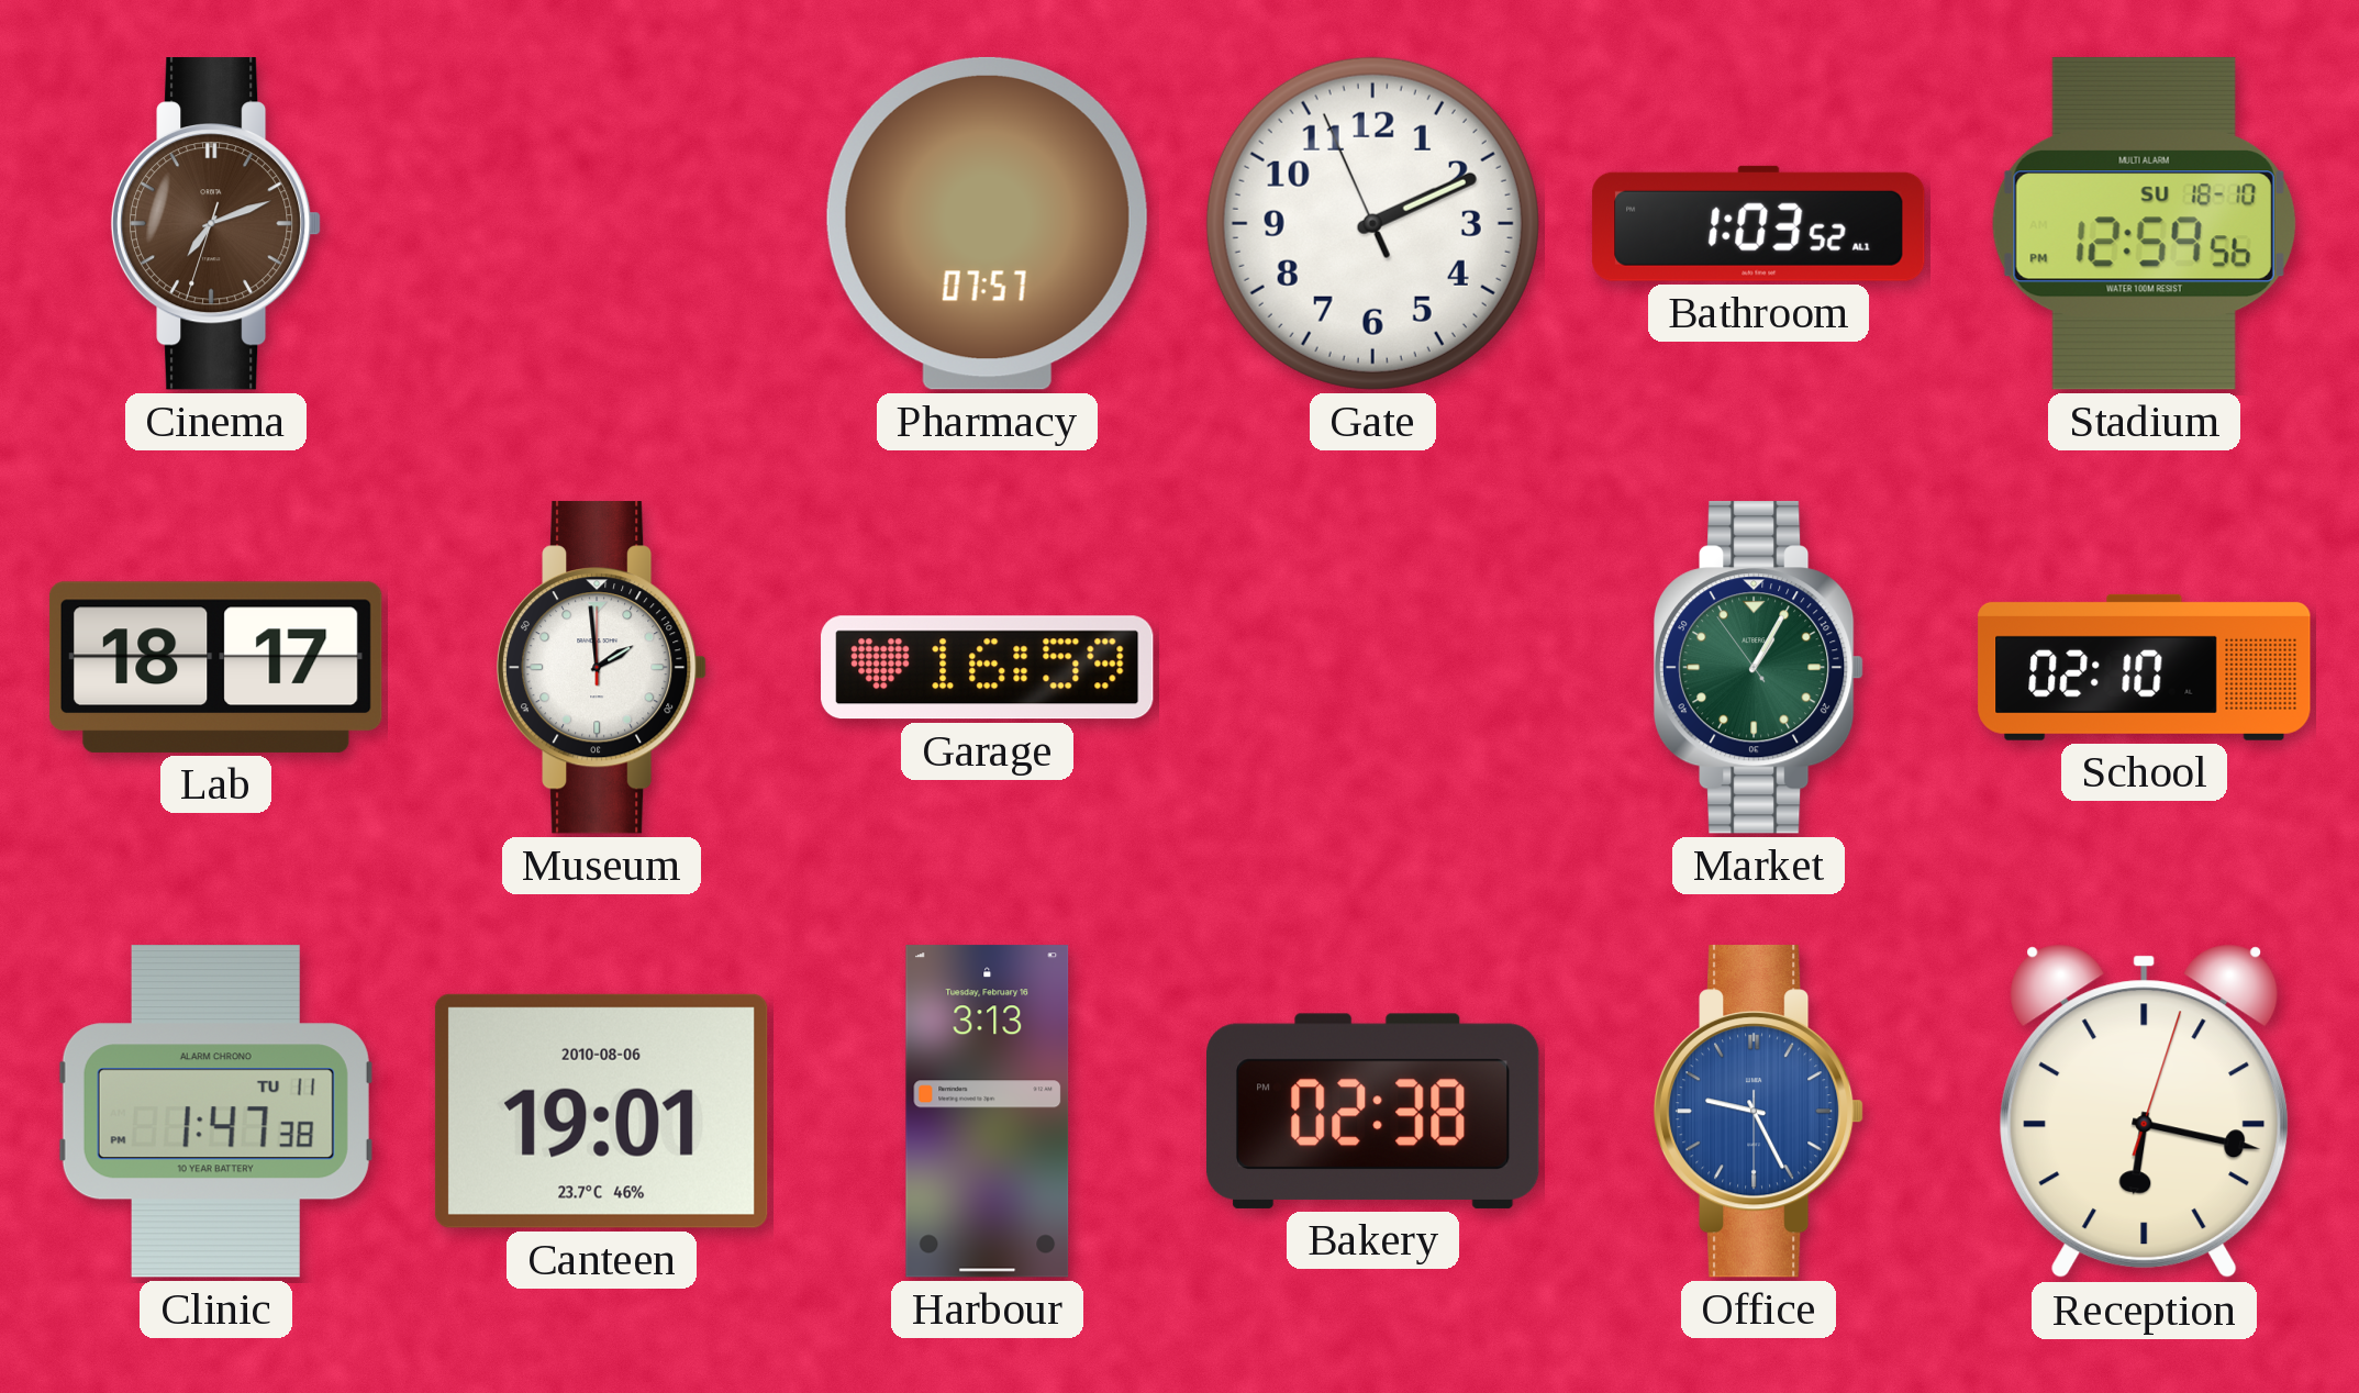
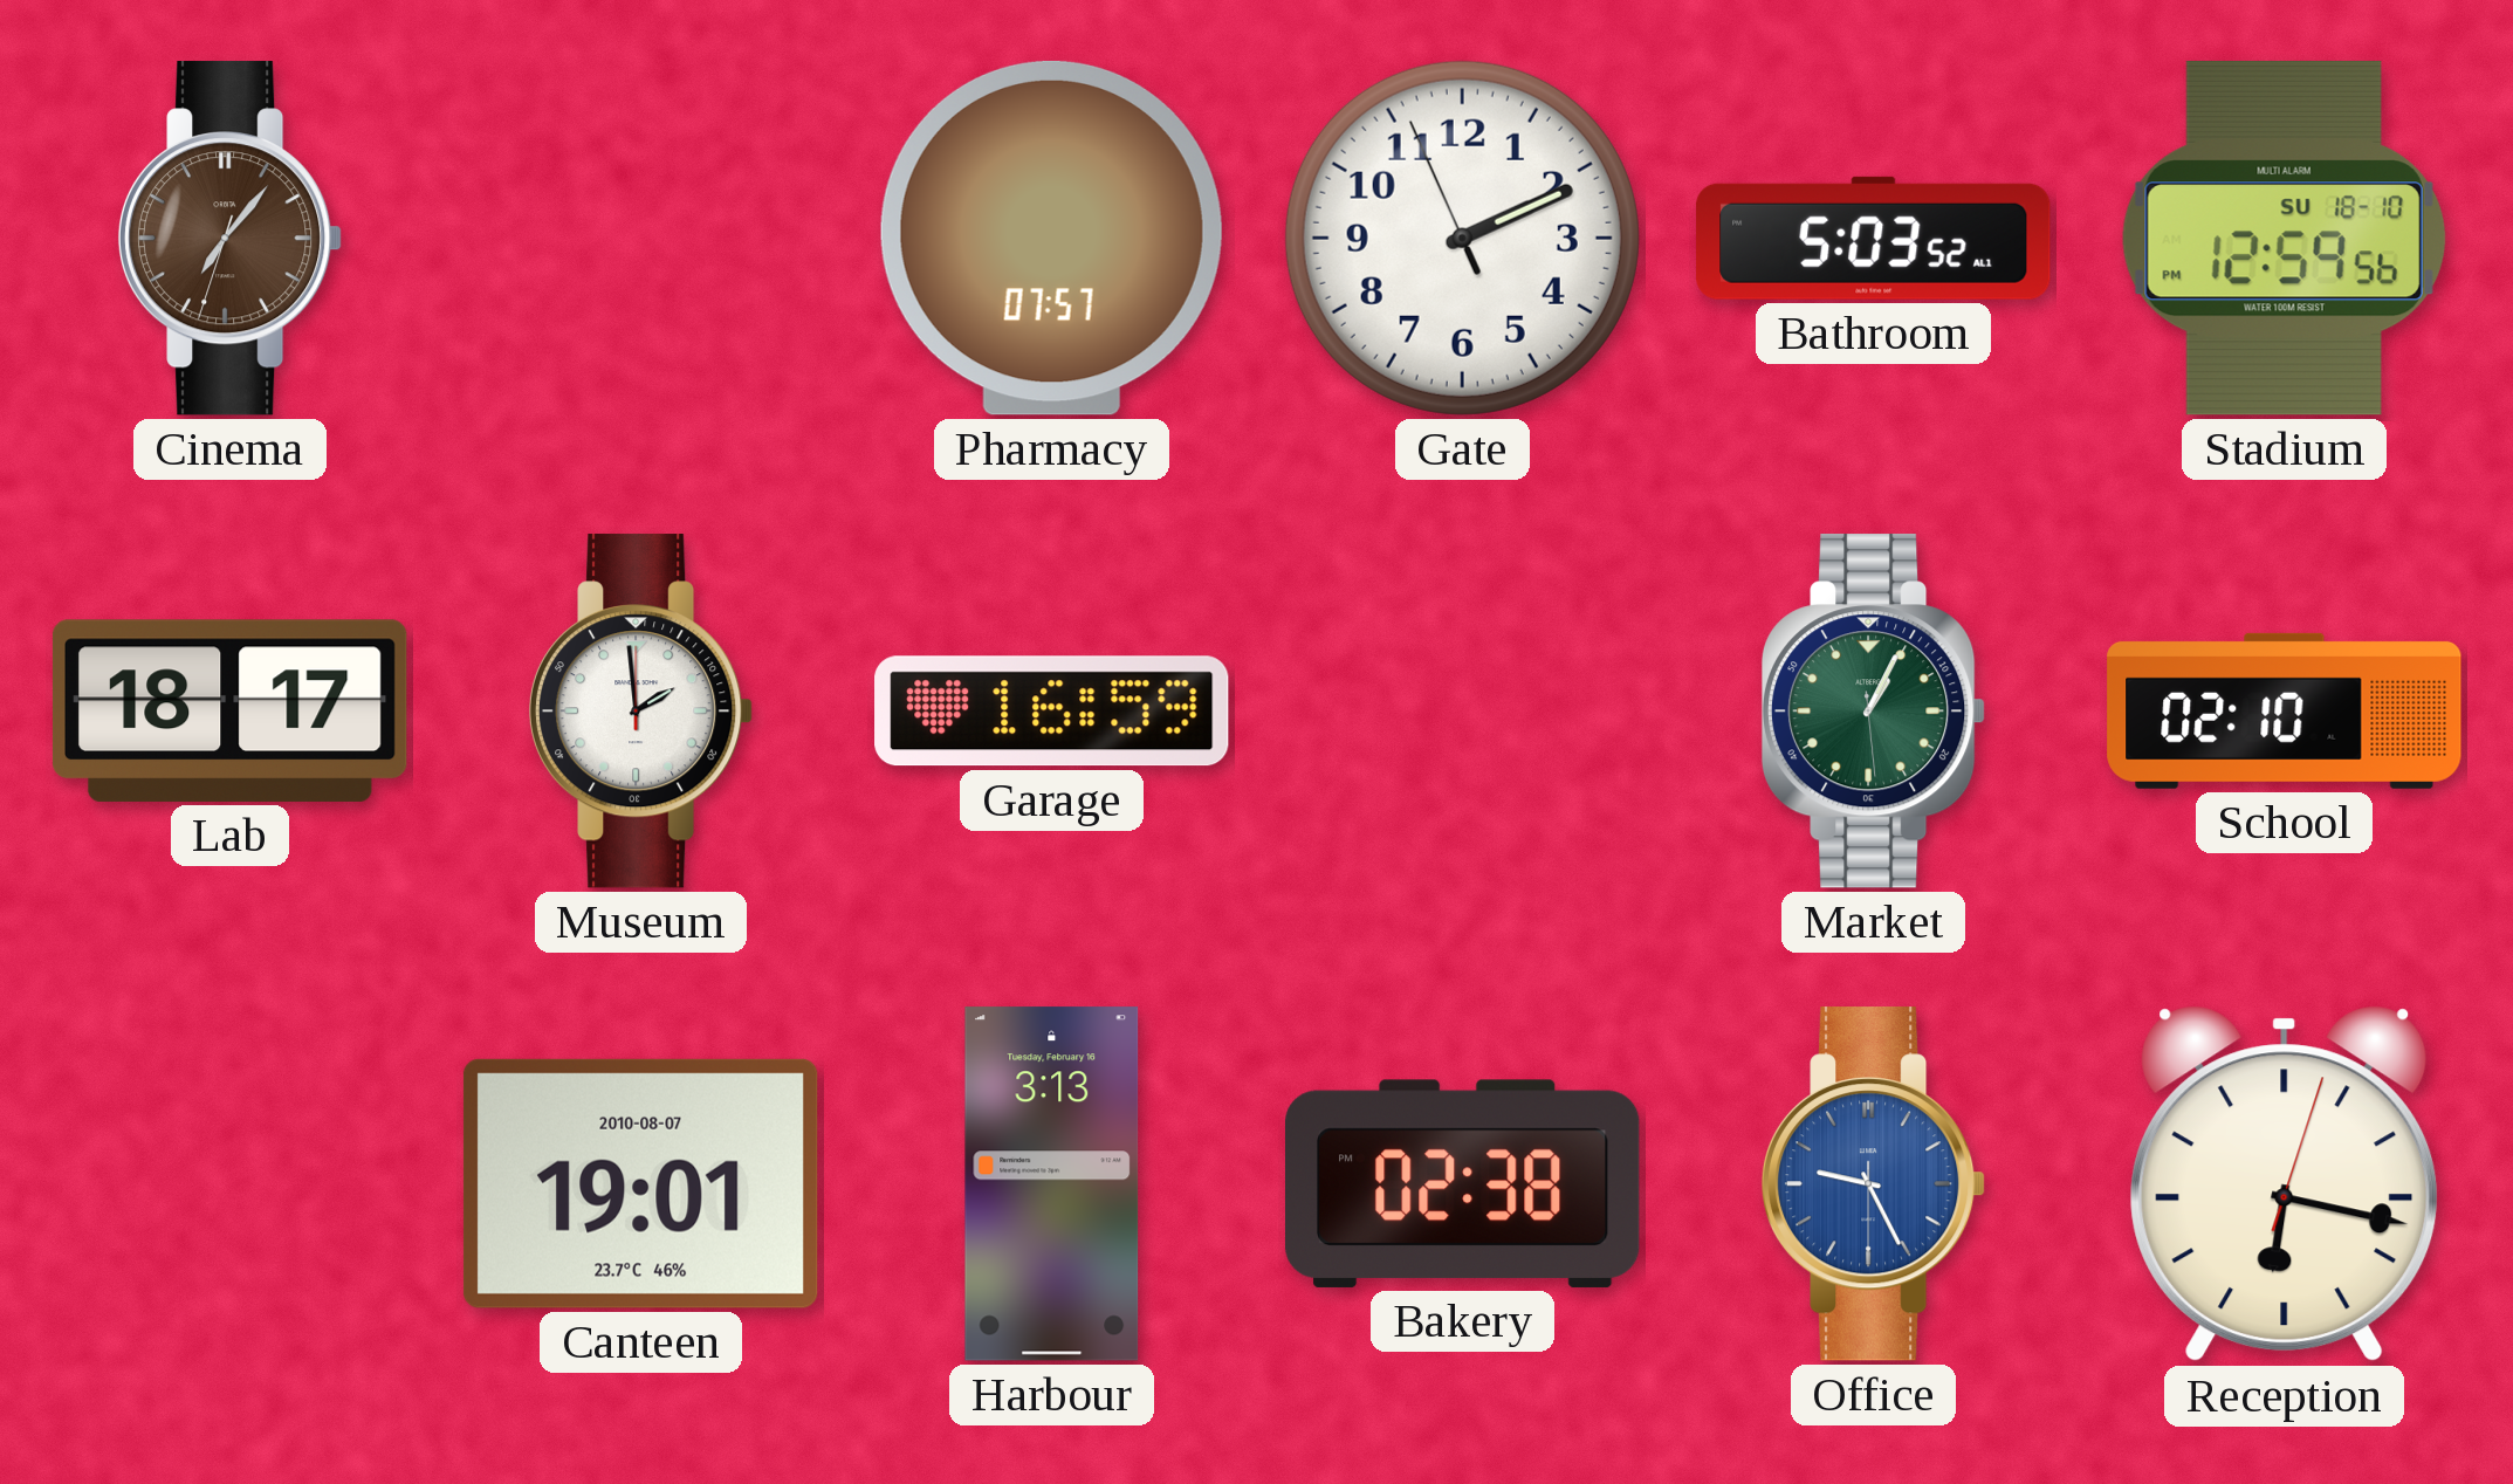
Cinema: 7:11 -> 7:06 (231, 239)
Bathroom: 1:03 -> 5:03 (1874, 238)
Market: 1:04:54 -> 1:04:29 (1874, 712)
Clinic: 1:47 -> none (215, 1112)
Canteen date: 2010-08-06 -> 2010-08-07 (640, 1183)
